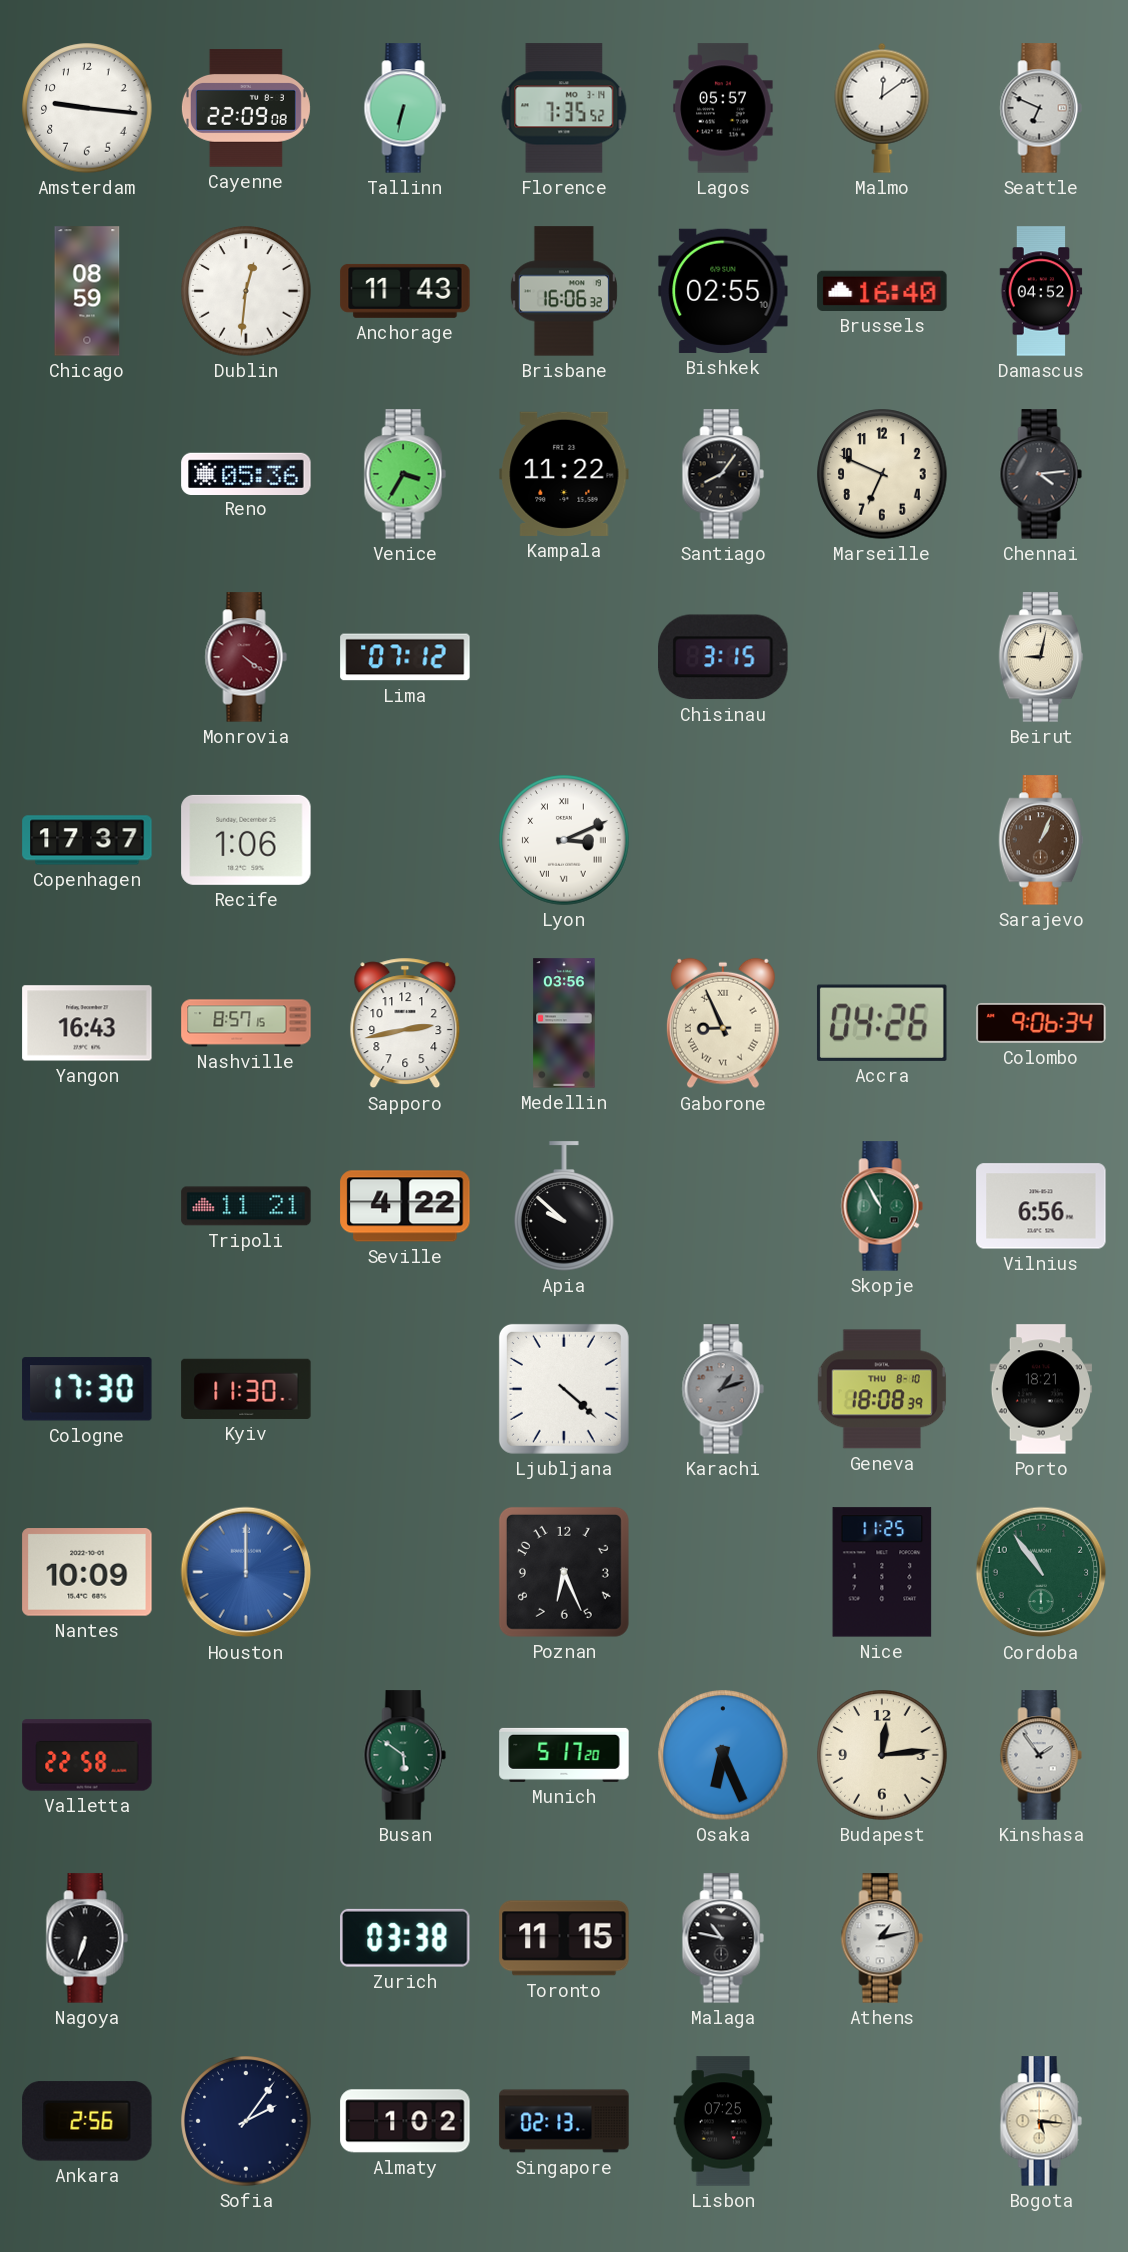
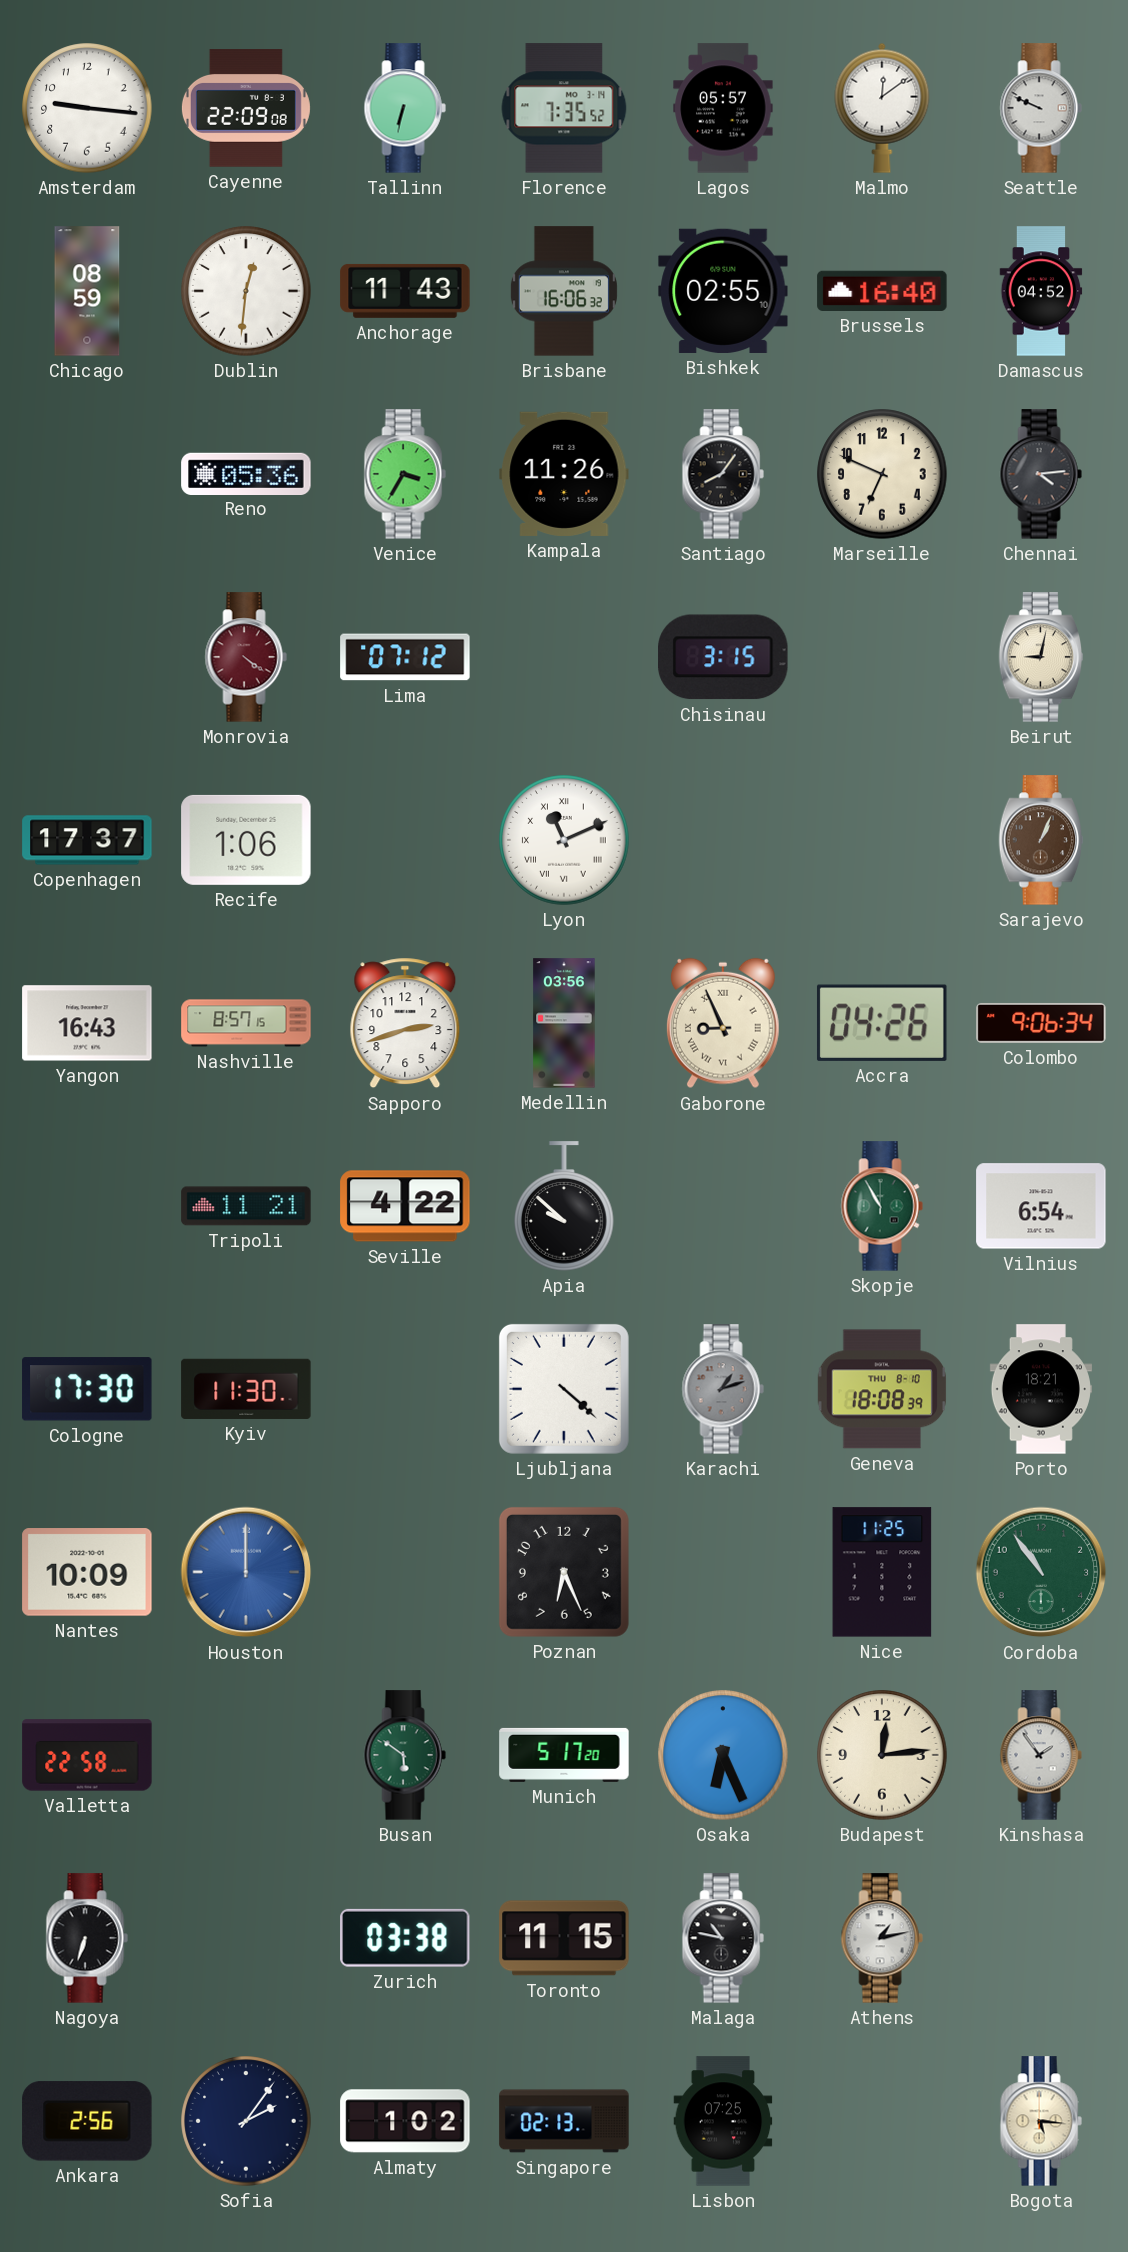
Seattle: 6:49 -> 9:49 (1041, 108)
Kampala: 11:22 -> 11:26 (564, 474)
Lyon: 3:11 -> 11:11 (564, 840)
Sapporo: 2:43 -> 2:42 (405, 1023)
Vilnius: 6:56 -> 6:54 (1041, 1206)
